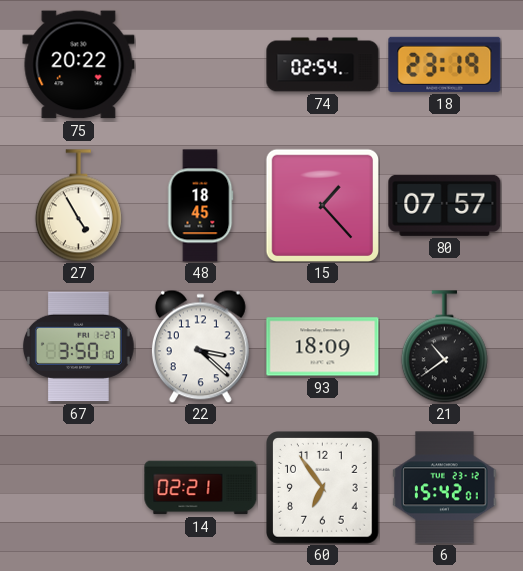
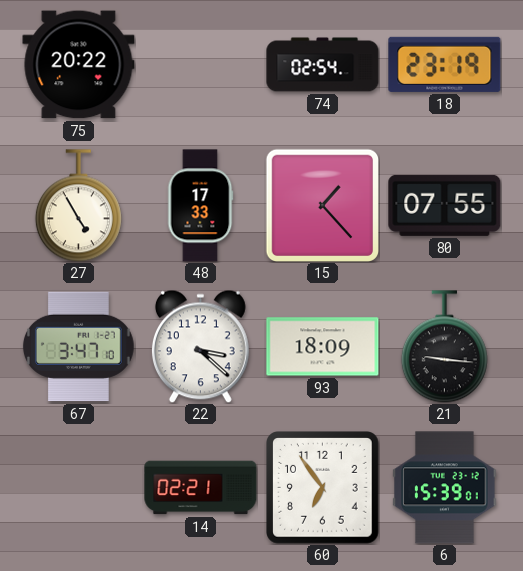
48: 18:45 -> 17:33 (200, 206)
80: 07:57 -> 07:55 (445, 205)
67: 3:50 -> 3:47 (78, 347)
21: 10:39 -> 9:16 (444, 347)
6: 15:42 -> 15:39 (445, 488)
